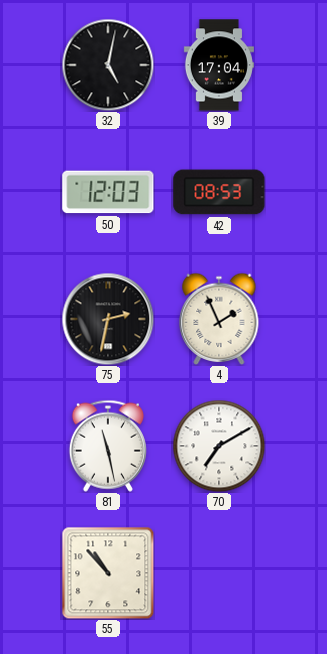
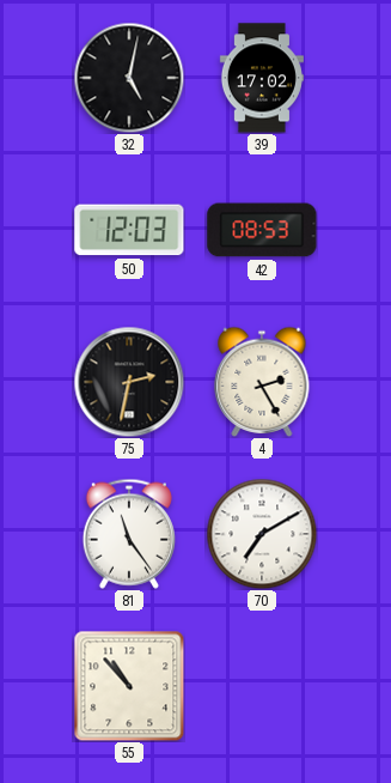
39: 17:04 -> 17:02 (262, 78)
4: 1:56 -> 2:25 (262, 382)
81: 11:28 -> 11:24 (129, 534)
